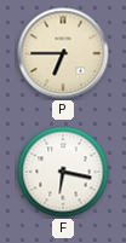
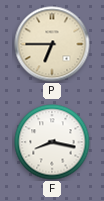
F: 6:17 -> 8:17 (52, 142)
